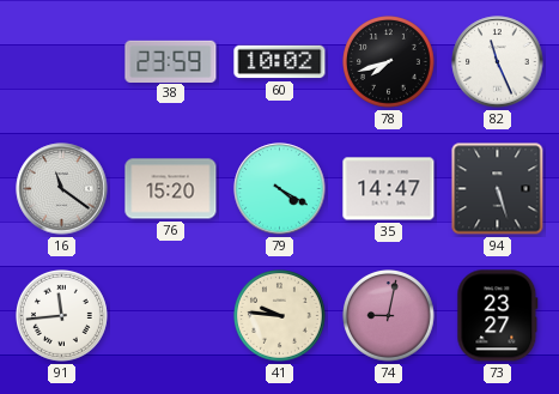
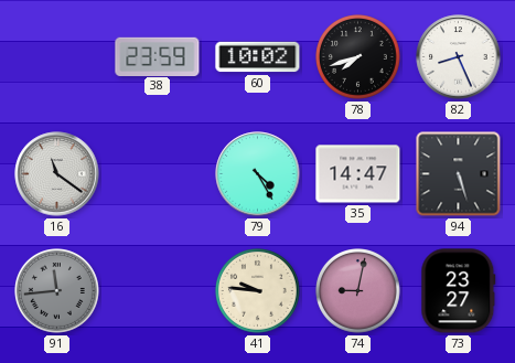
82: 11:26 -> 8:26 (459, 57)
76: 15:20 -> none (171, 189)
79: 4:20 -> 4:25 (258, 174)
91 dial: white -> grey (57, 291)
